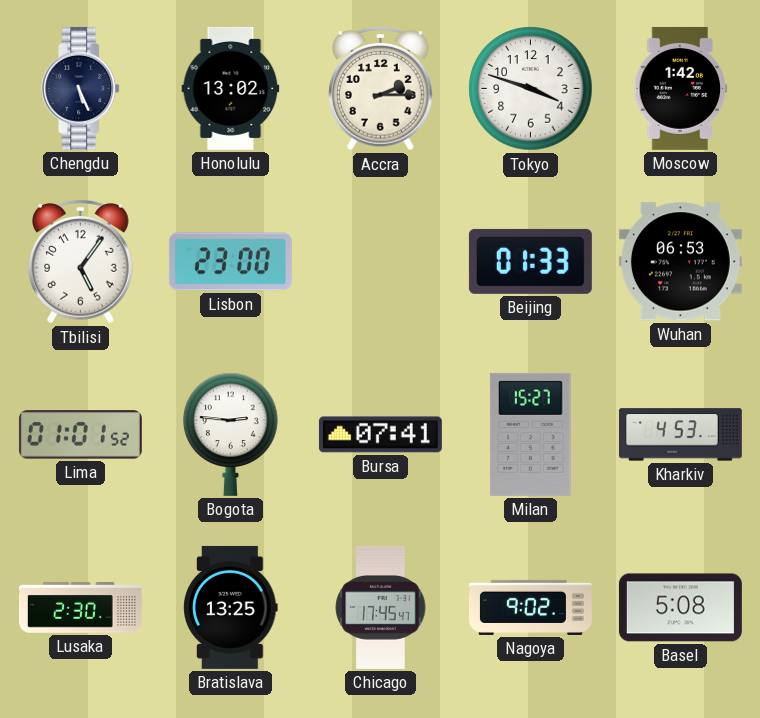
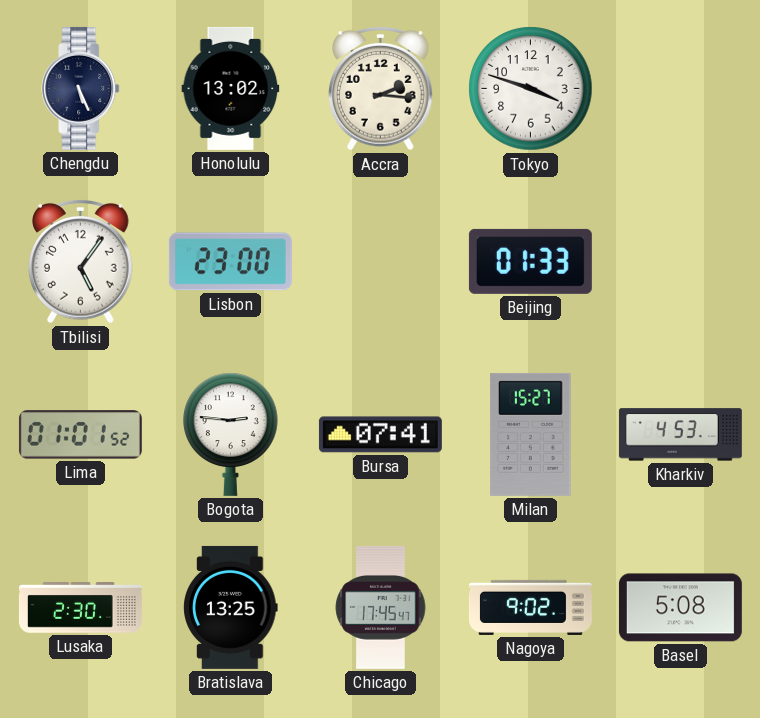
Accra: 2:15 -> 2:16 (381, 88)
Moscow: 1:42 -> none (681, 88)
Wuhan: 06:53 -> none (680, 262)
